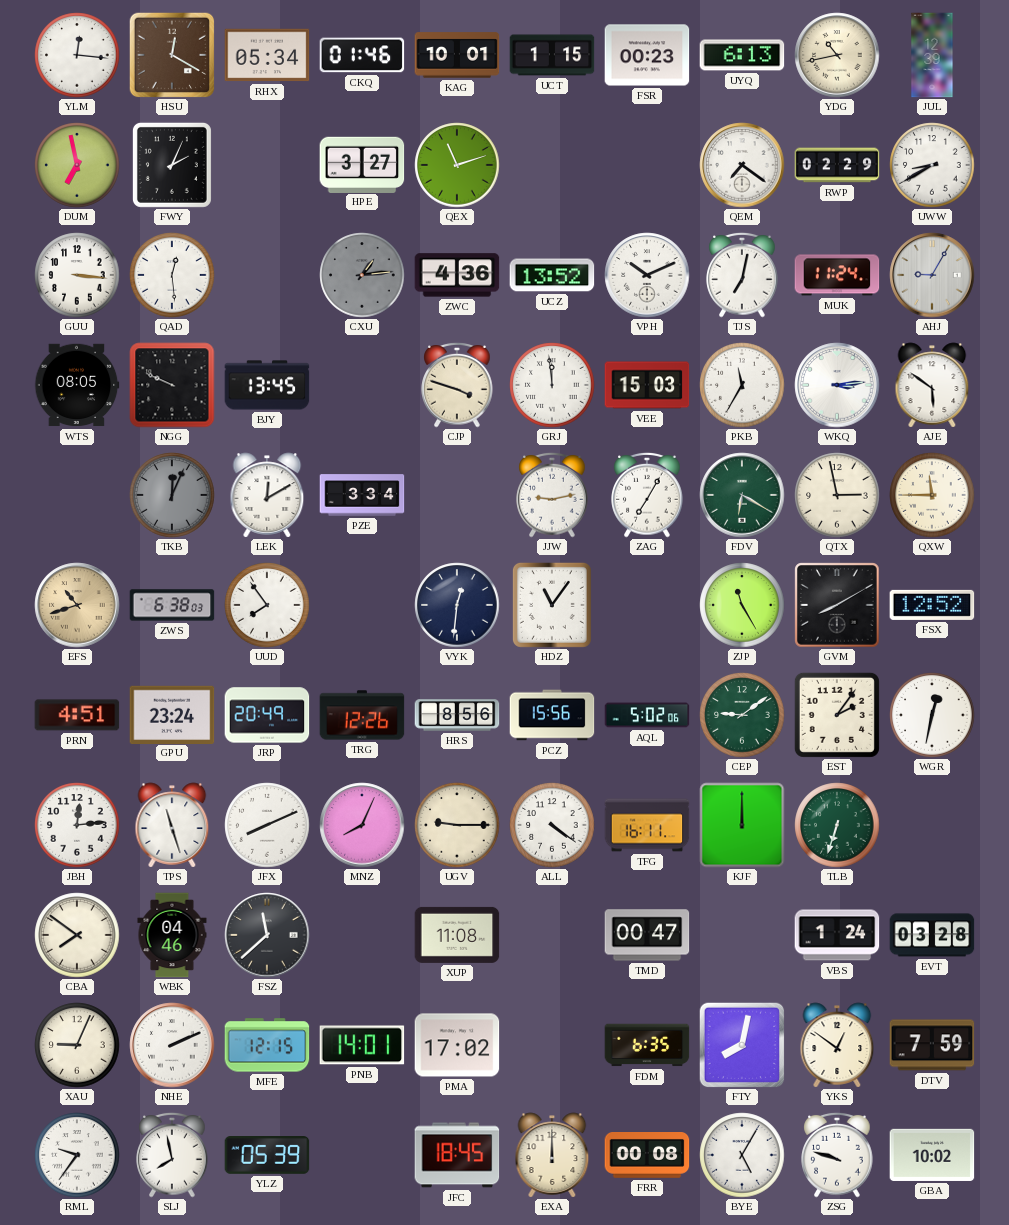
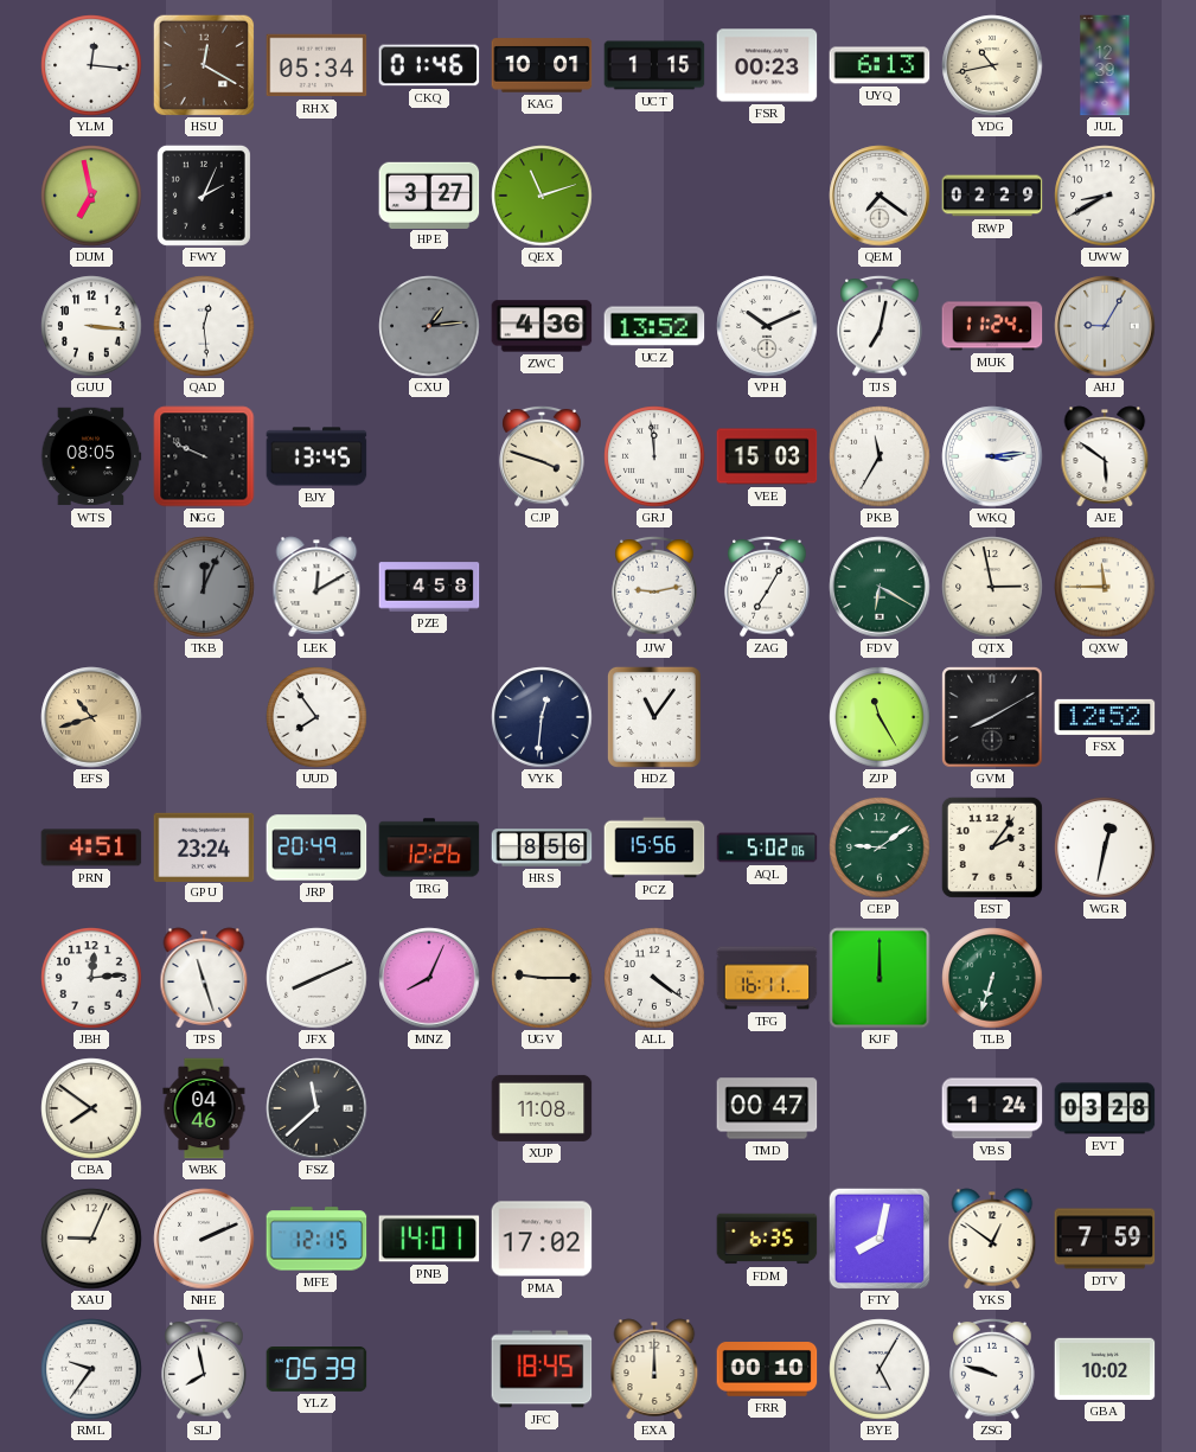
PZE: 3:34 -> 4:58 (429, 587)
ZWS: 6:38 -> none (172, 605)
FRR: 00:08 -> 00:10 (767, 1370)
